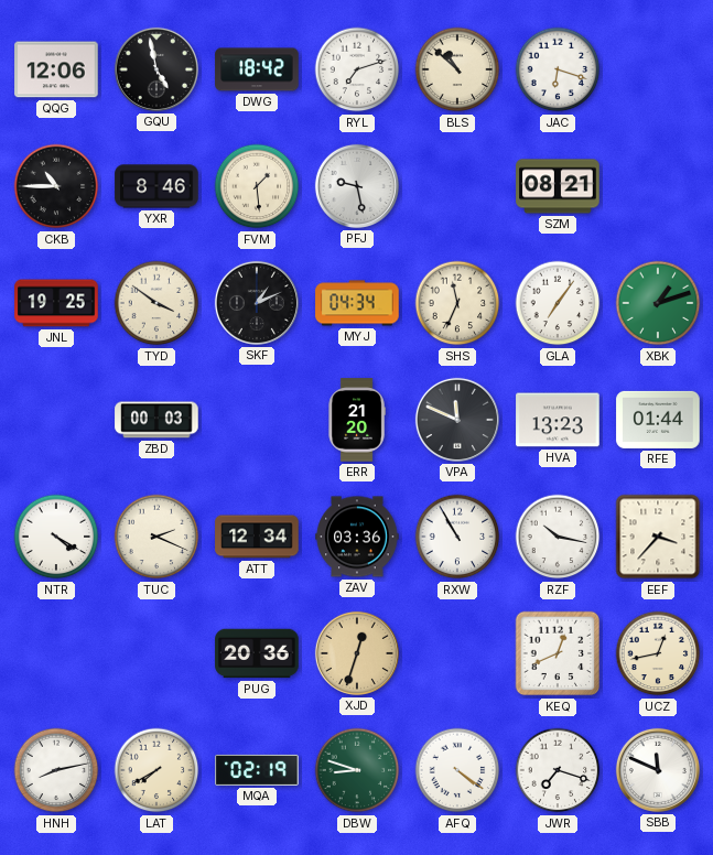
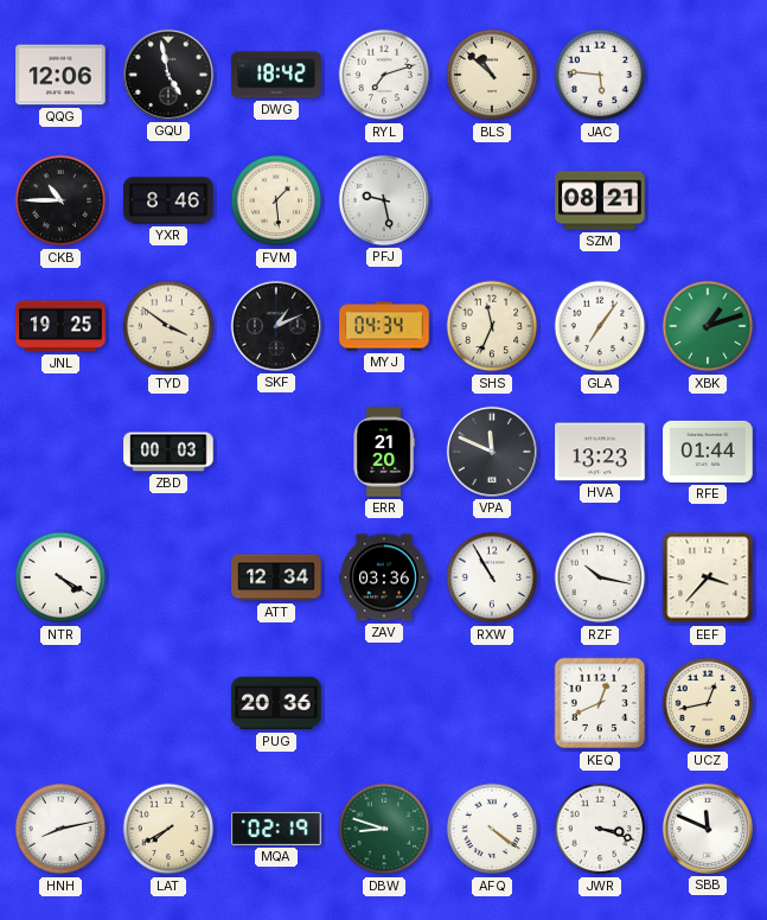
JAC: 6:18 -> 5:46 (600, 75)
TUC: 2:19 -> none (156, 537)
XJD: 12:33 -> none (357, 653)
JWR: 7:18 -> 3:18 (600, 829)
